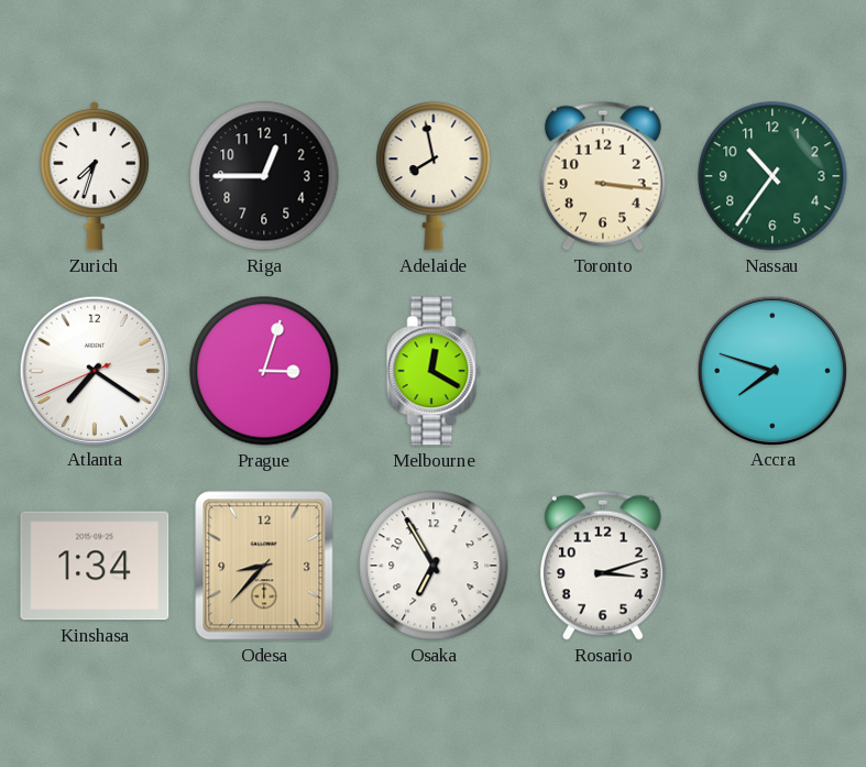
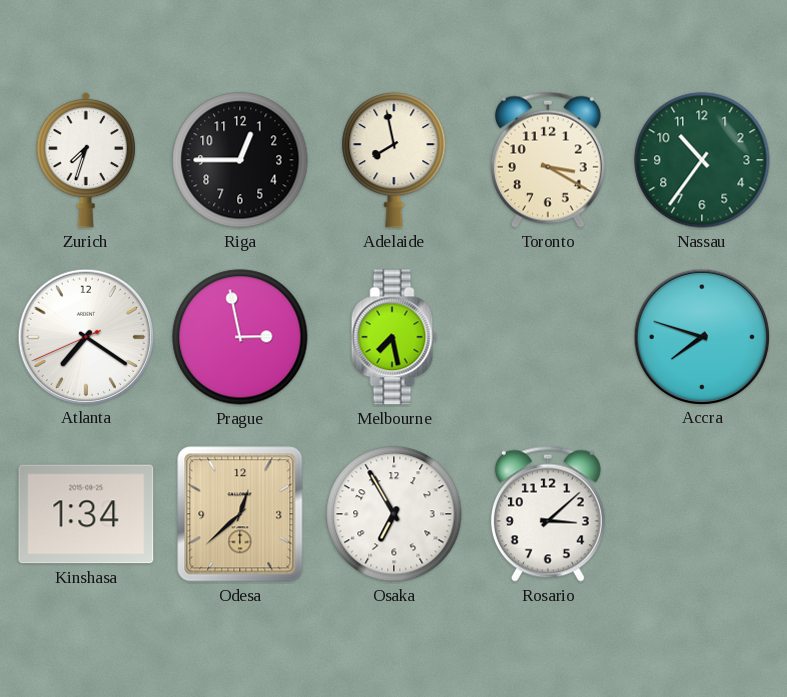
Toronto: 3:16 -> 3:20 (548, 160)
Prague: 3:03 -> 2:58 (240, 337)
Melbourne: 12:20 -> 7:28 (394, 337)
Odesa: 8:37 -> 12:38 (240, 514)
Rosario: 3:12 -> 3:08 (548, 514)
